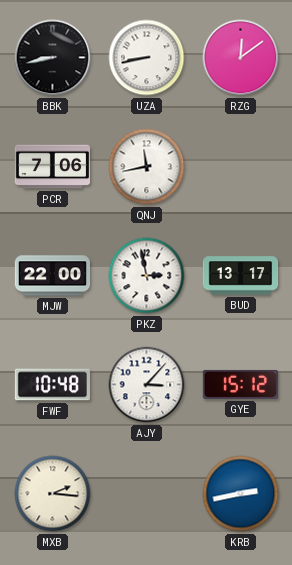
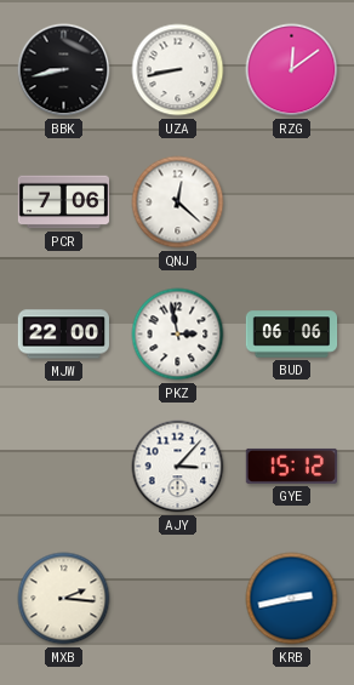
QNJ: 11:43 -> 12:22 (178, 202)
BUD: 13:17 -> 06:06 (292, 335)
FWF: 10:48 -> none (52, 385)
